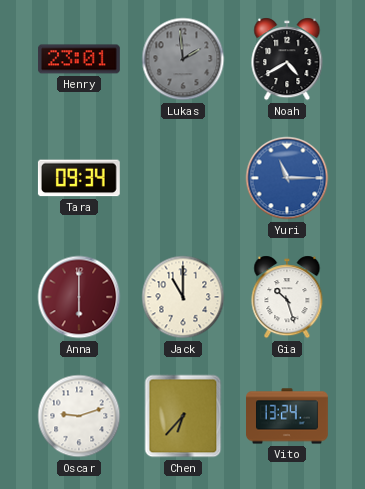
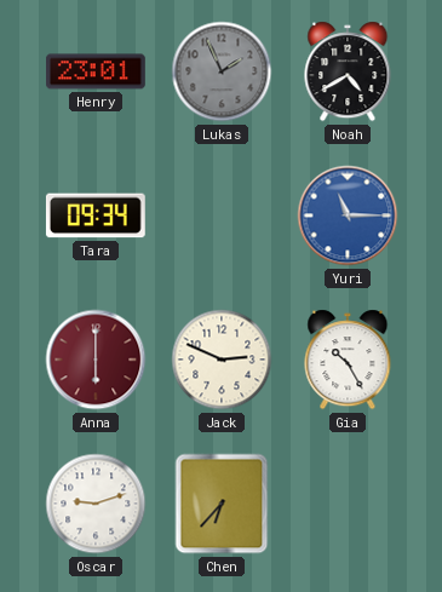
Lukas: 1:59 -> 1:56 (222, 71)
Jack: 11:00 -> 2:49 (222, 360)
Gia: 10:27 -> 10:25 (348, 360)
Vito: 13:24 -> none (287, 416)
